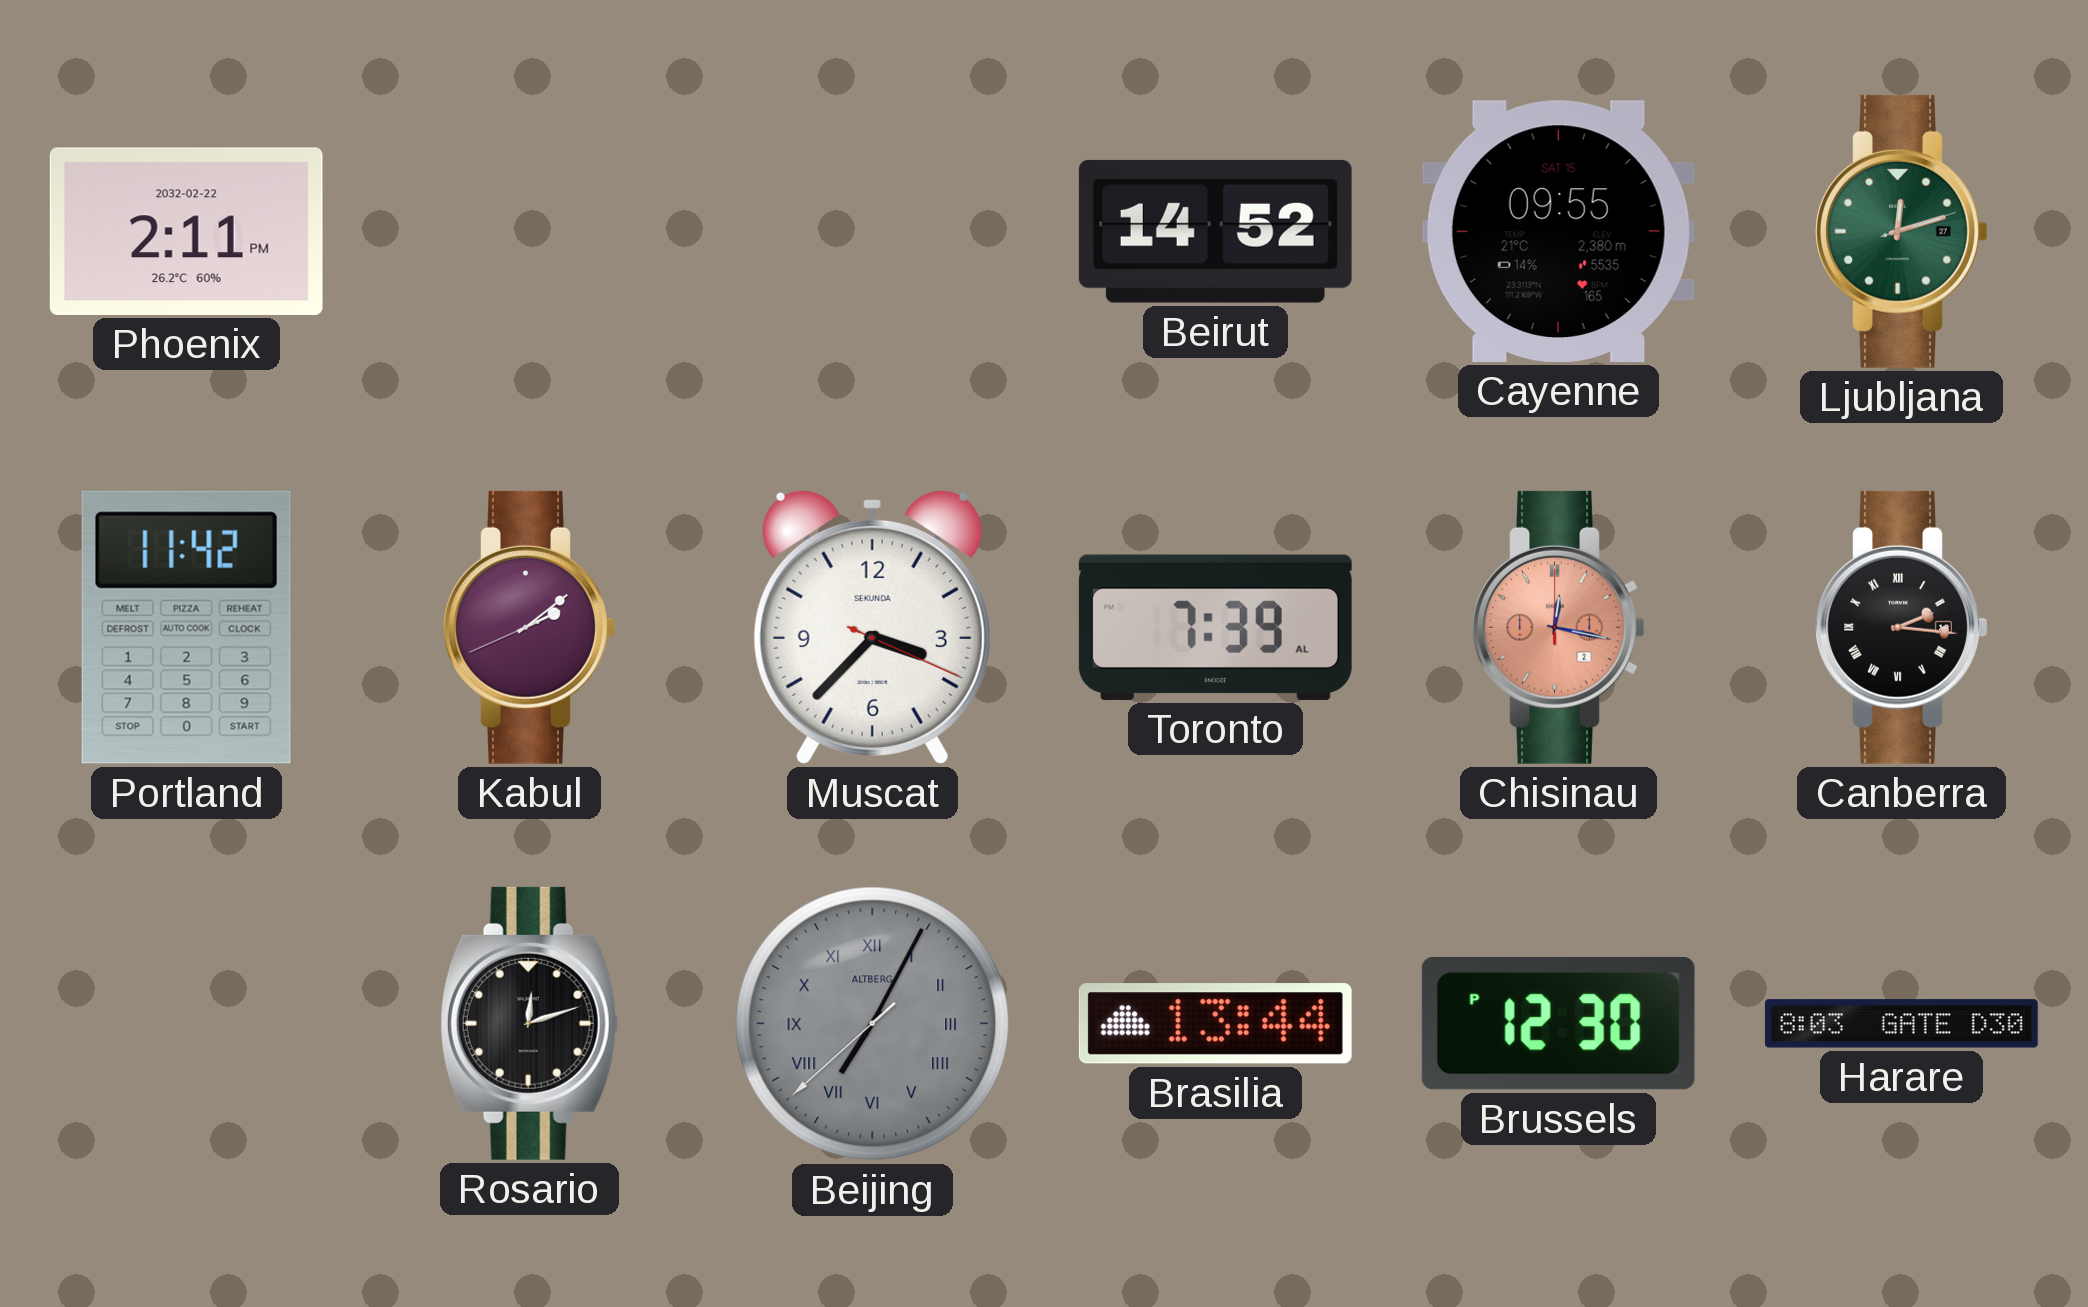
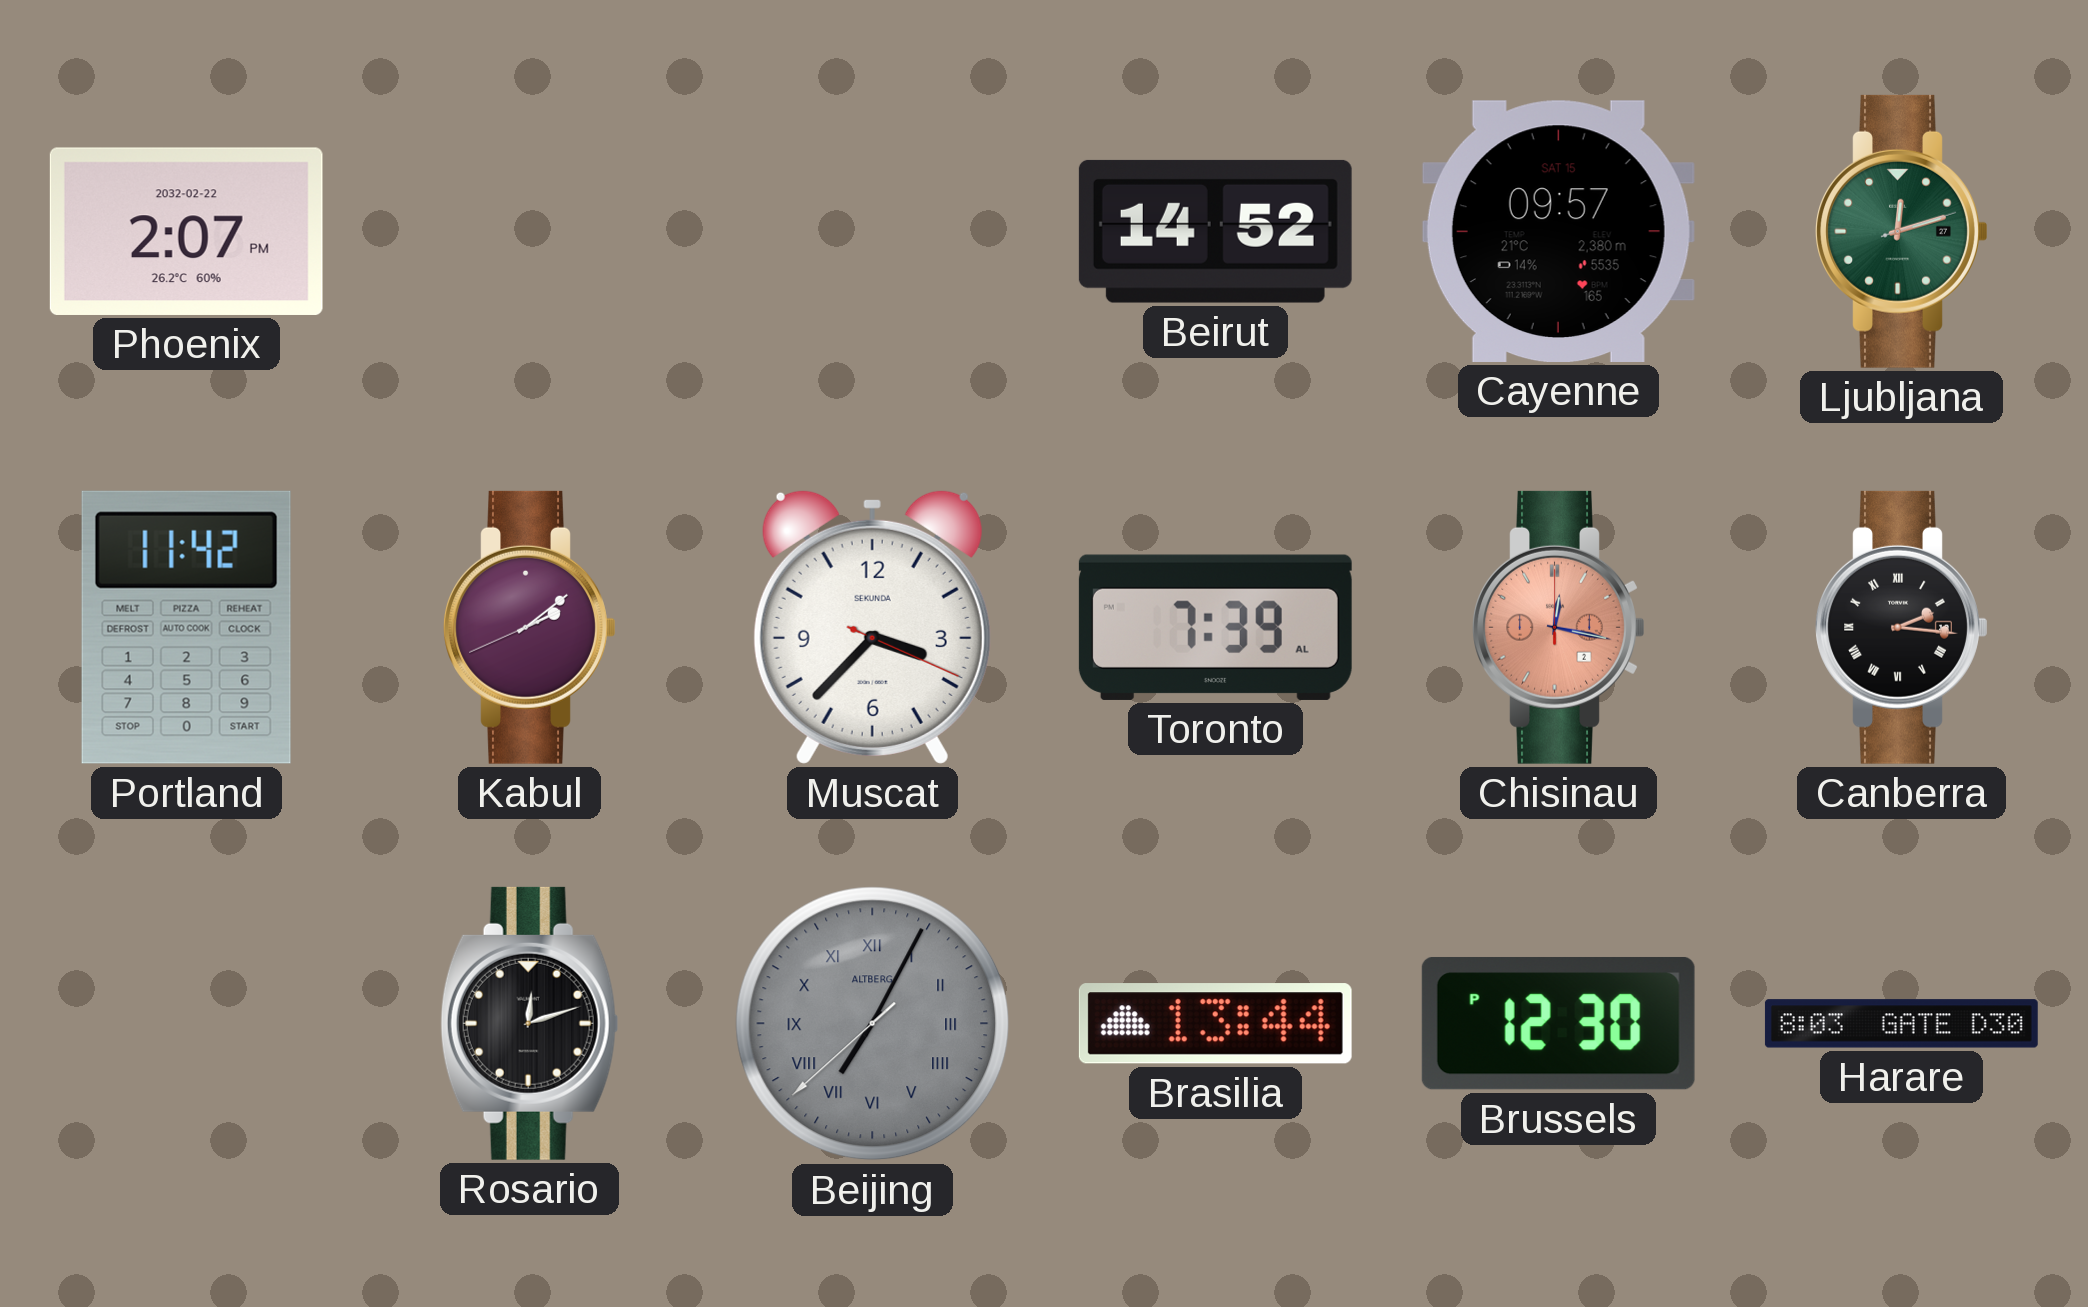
Phoenix: 2:11 -> 2:07 (186, 231)
Cayenne: 09:55 -> 09:57 (1558, 231)
